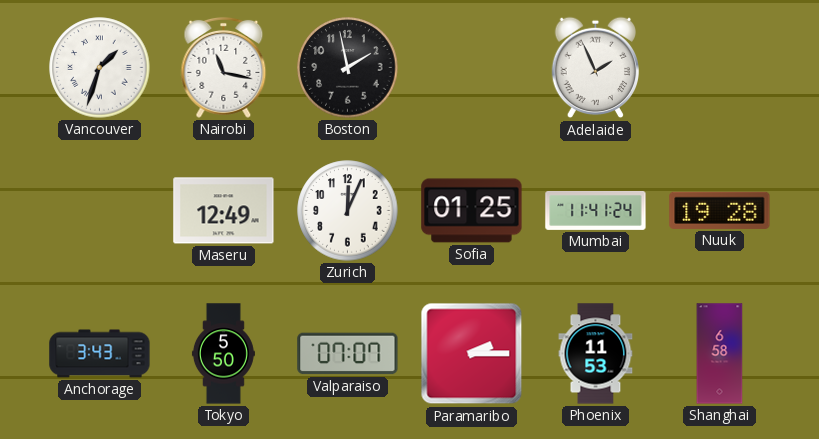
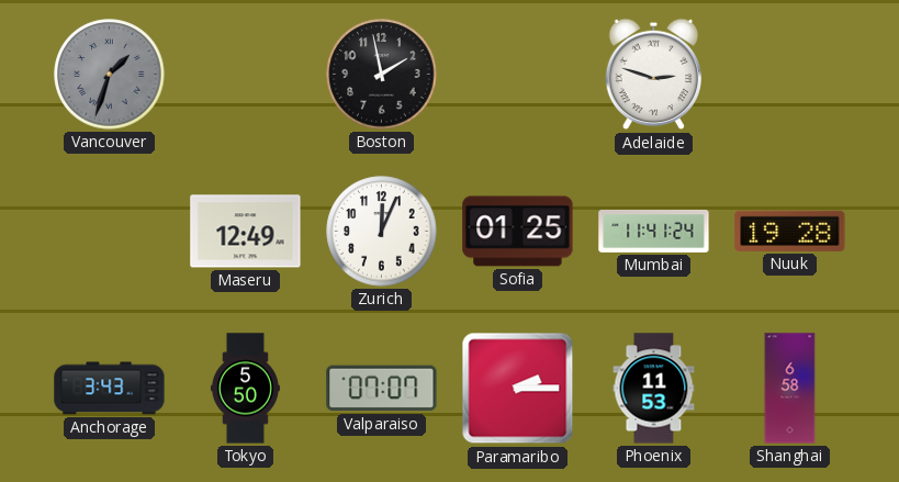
Vancouver dial: white -> grey (110, 75)
Nairobi: 11:17 -> none (224, 67)
Adelaide: 1:56 -> 2:48 (653, 75)
